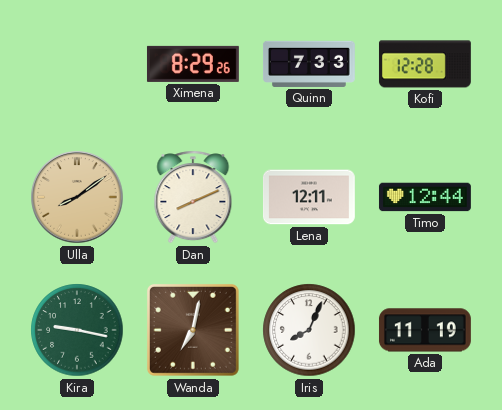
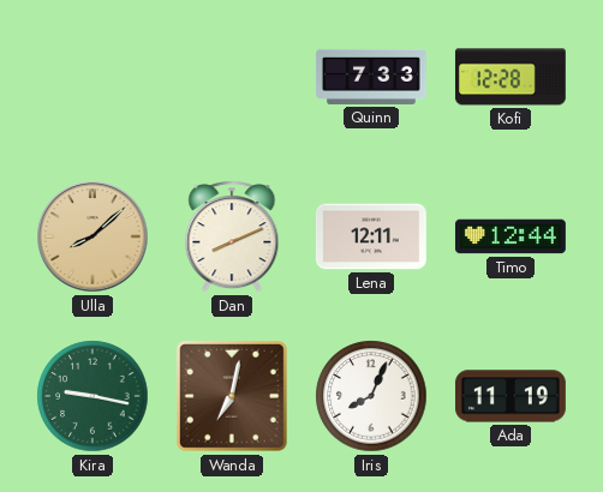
Ximena: 8:29 -> none (193, 64)
Ulla: 8:09 -> 8:08 (92, 236)
